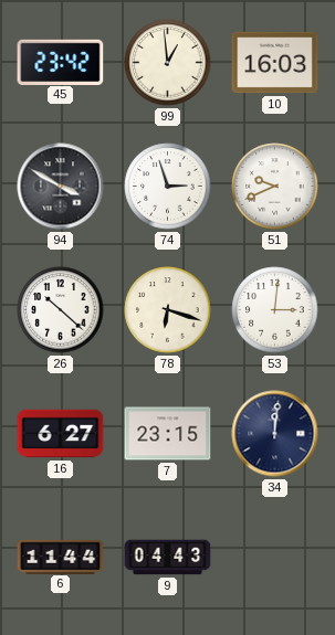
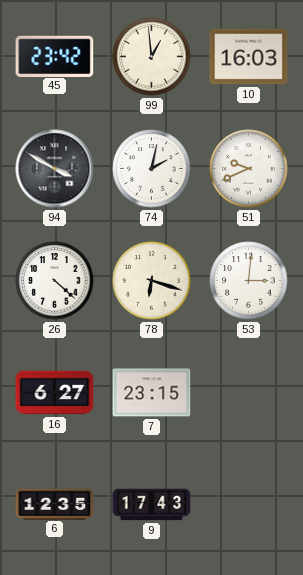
74: 2:57 -> 2:02 (152, 169)
26: 10:22 -> 4:22 (55, 281)
34: 12:01 -> none (275, 434)
6: 11:44 -> 12:35 (55, 504)
9: 04:43 -> 17:43 (152, 505)
